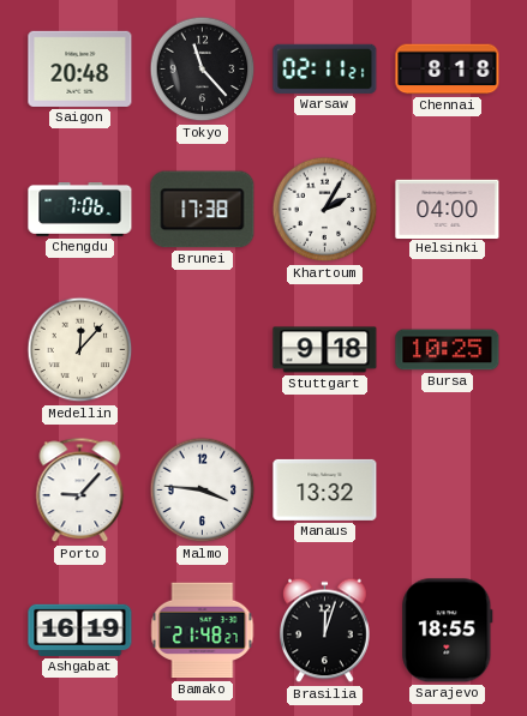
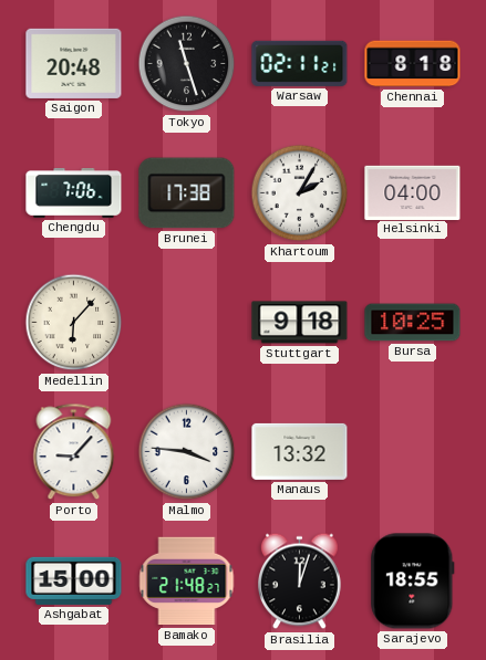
Tokyo: 11:23 -> 11:27 (187, 64)
Medellin: 12:07 -> 6:07 (74, 323)
Ashgabat: 16:19 -> 15:00 (74, 580)
